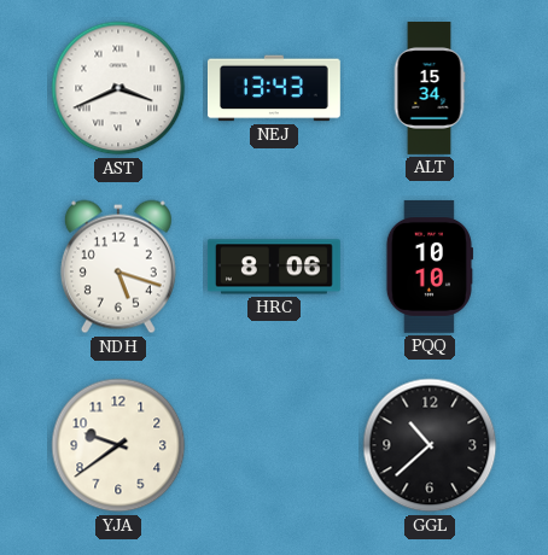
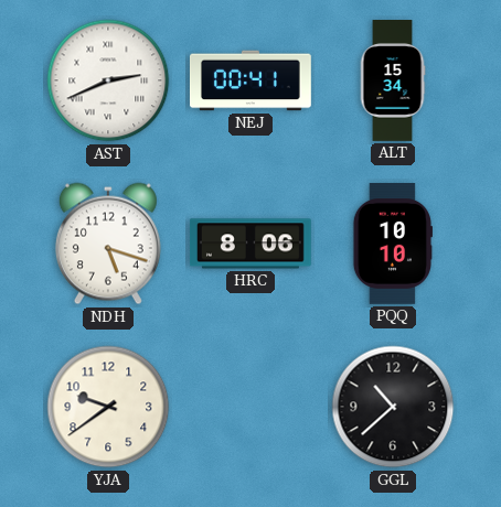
AST: 3:41 -> 2:41 (108, 80)
NEJ: 13:43 -> 00:41 (252, 80)
